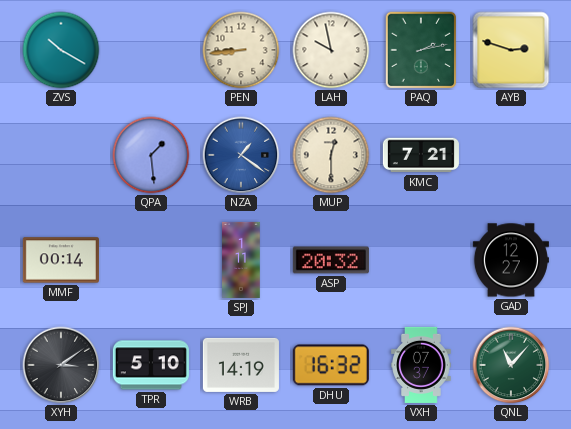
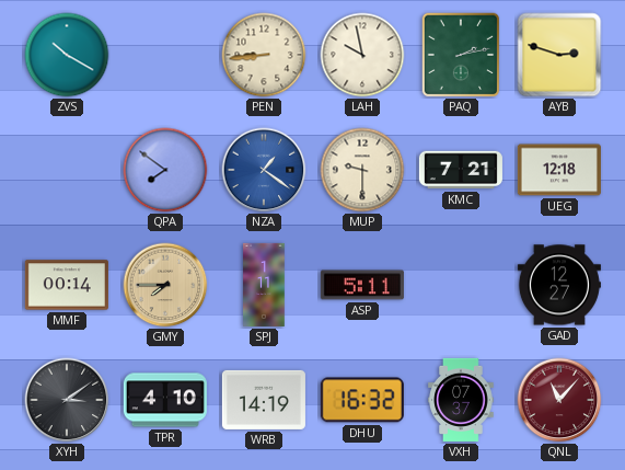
QPA: 1:29 -> 7:51 (165, 170)
MUP: 12:30 -> 9:30 (362, 170)
UEG: none -> 12:18 (559, 170)
GMY: none -> 7:45 (165, 285)
ASP: 20:32 -> 5:11 (362, 285)
TPR: 5:10 -> 4:10 (165, 400)
QNL dial: green -> burgundy (559, 400)
